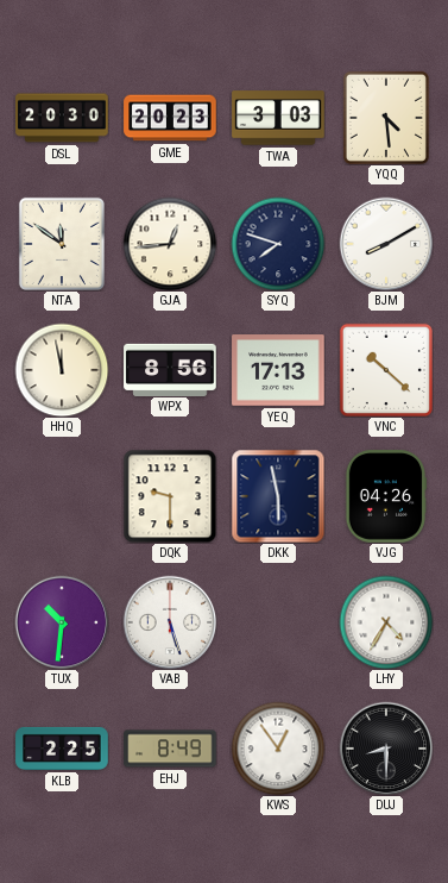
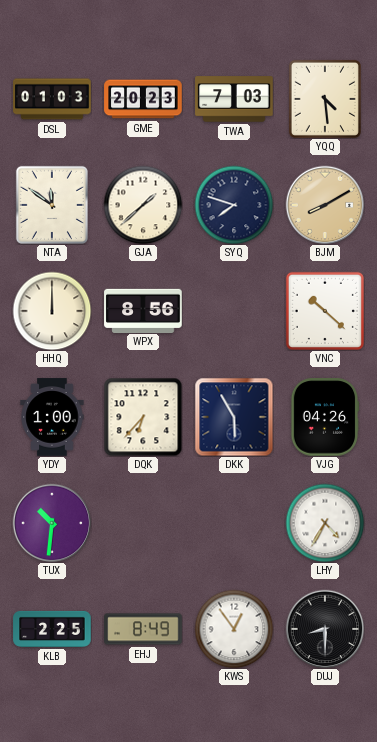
DSL: 20:30 -> 01:03 (52, 99)
TWA: 3:03 -> 7:03 (234, 99)
GJA: 12:44 -> 1:38 (143, 205)
BJM dial: white -> champagne (325, 205)
HHQ: 11:58 -> 12:00 (52, 311)
YEQ: 17:13 -> none (278, 370)
YDY: none -> 1:00 (52, 417)
DQK: 9:30 -> 6:37 (143, 417)
DKK: 5:58 -> 5:55 (234, 417)
VAB: 5:27 -> none (170, 622)
